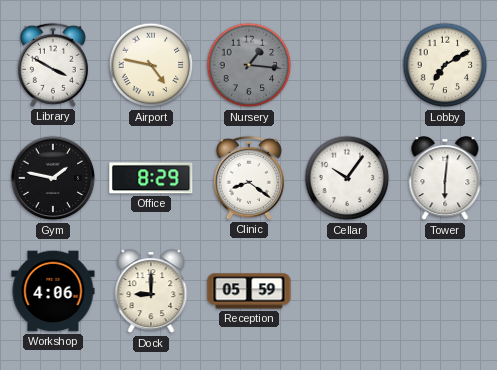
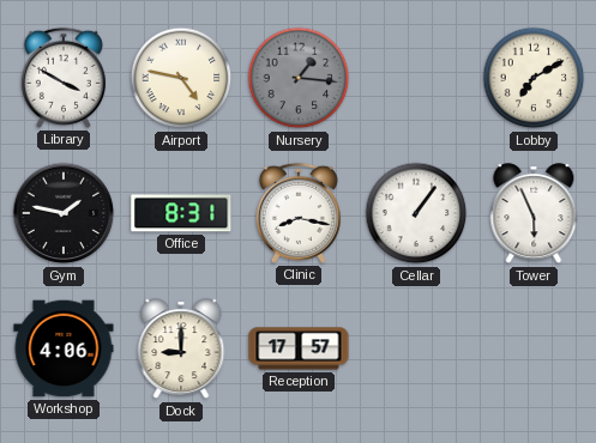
Office: 8:29 -> 8:31 (181, 213)
Clinic: 8:21 -> 8:17 (299, 213)
Cellar: 10:06 -> 1:06 (416, 213)
Tower: 6:01 -> 5:56 (534, 214)
Reception: 05:59 -> 17:57 (299, 348)
